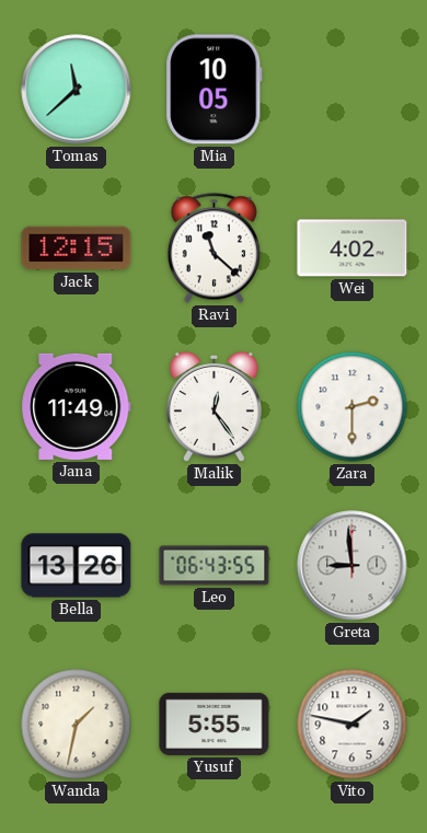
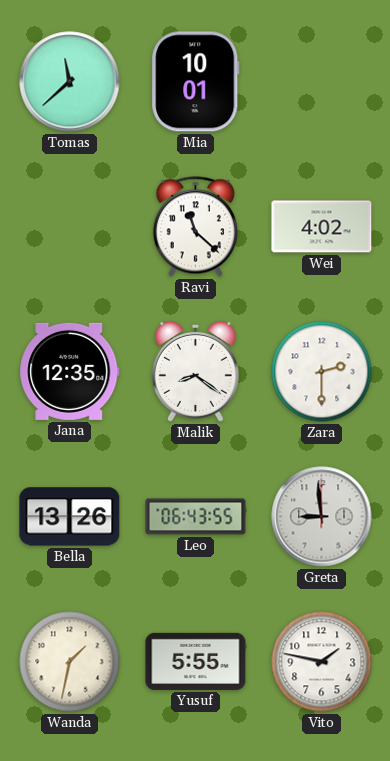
Mia: 10:05 -> 10:01 (196, 82)
Jack: 12:15 -> none (77, 248)
Jana: 11:49 -> 12:35 (70, 371)
Malik: 12:24 -> 8:21 (195, 371)
